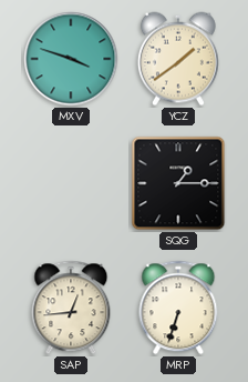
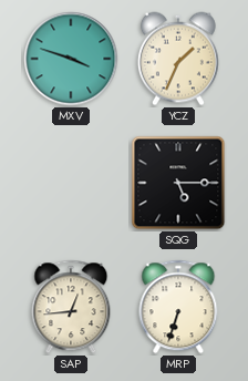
YCZ: 1:39 -> 1:34 (178, 59)
SQG: 1:15 -> 5:15 (178, 183)
